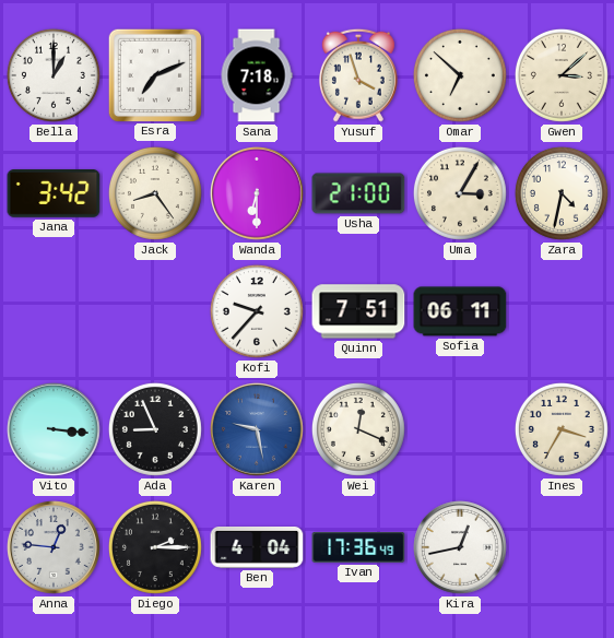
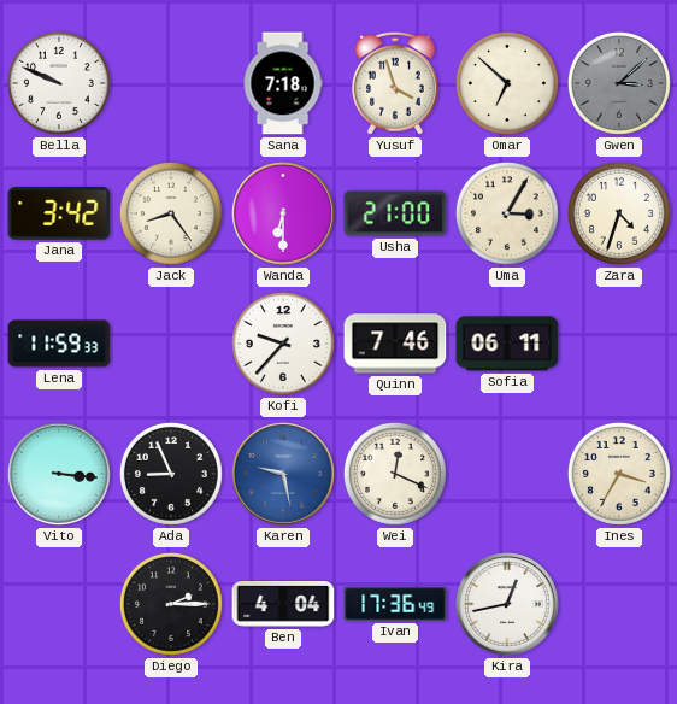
Bella: 1:00 -> 9:49 (59, 83)
Esra: 7:11 -> none (154, 74)
Gwen dial: cream -> grey (619, 83)
Zara: 4:32 -> 4:33 (619, 213)
Lena: none -> 11:59 (59, 344)
Quinn: 7:51 -> 7:46 (395, 344)
Anna: 12:46 -> none (55, 548)
